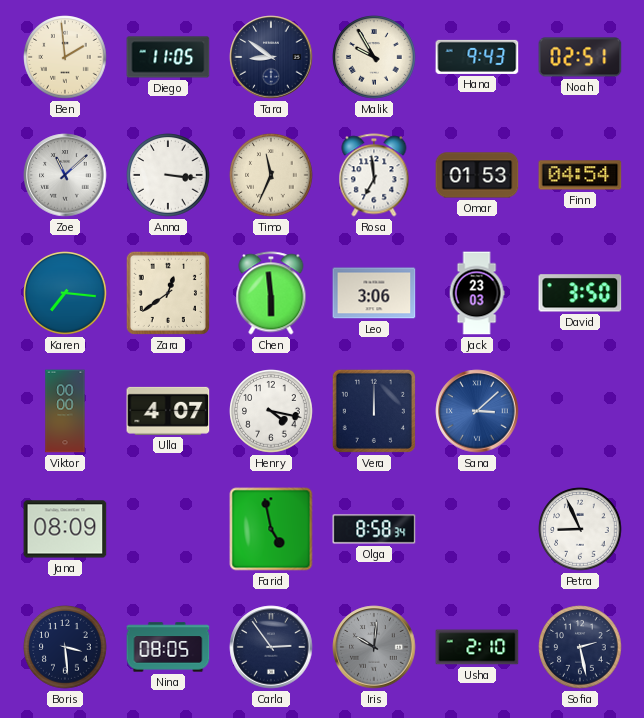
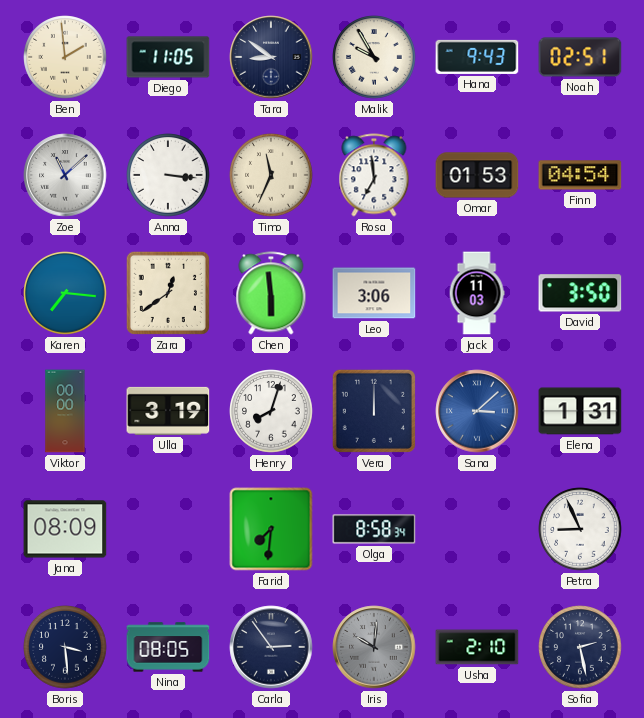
Jack: 23:03 -> 11:03 (477, 293)
Ulla: 4:07 -> 3:19 (168, 411)
Henry: 4:17 -> 8:03 (271, 411)
Elena: none -> 1:31 (580, 411)
Farid: 4:58 -> 7:31 (271, 529)
